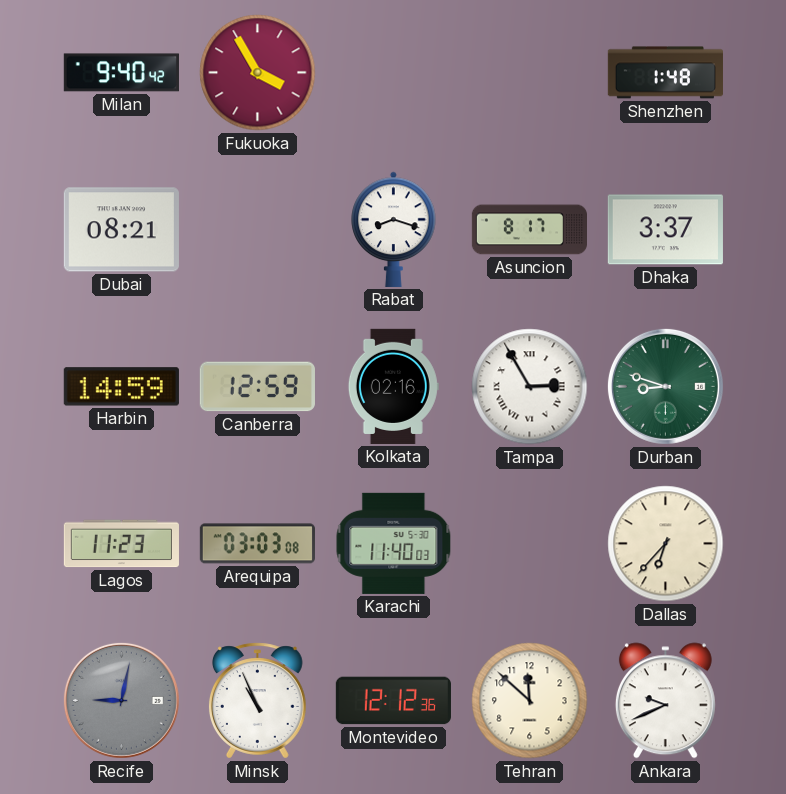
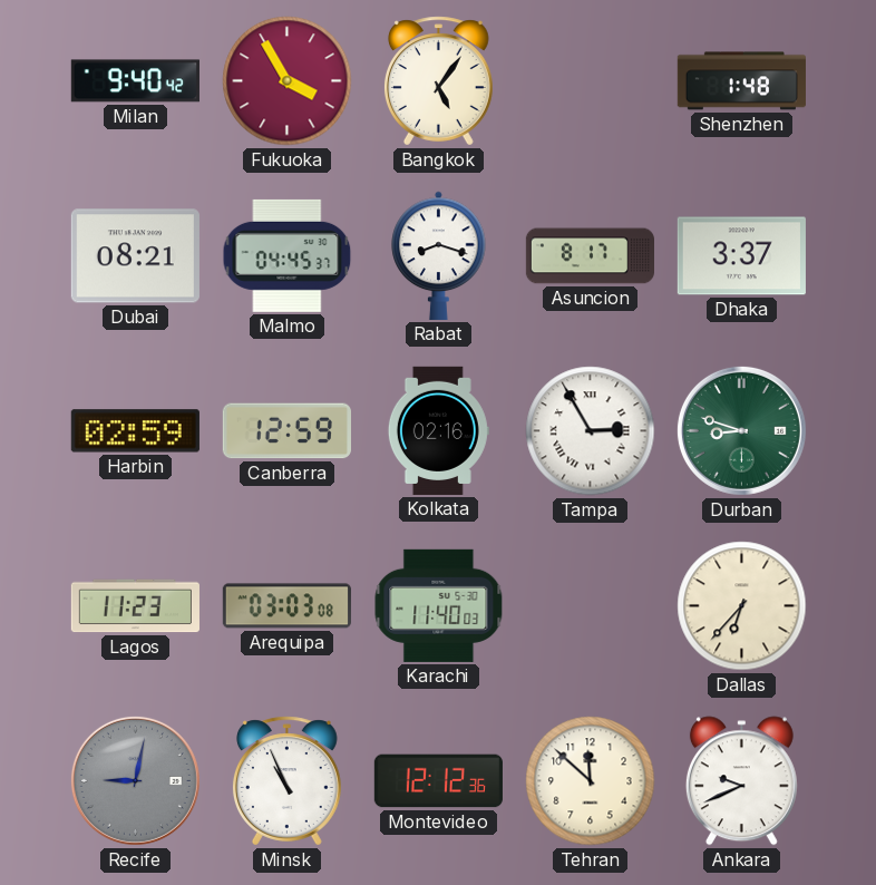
Bangkok: none -> 5:06 (438, 81)
Malmo: none -> 04:45 (288, 255)
Harbin: 14:59 -> 02:59 (135, 431)
